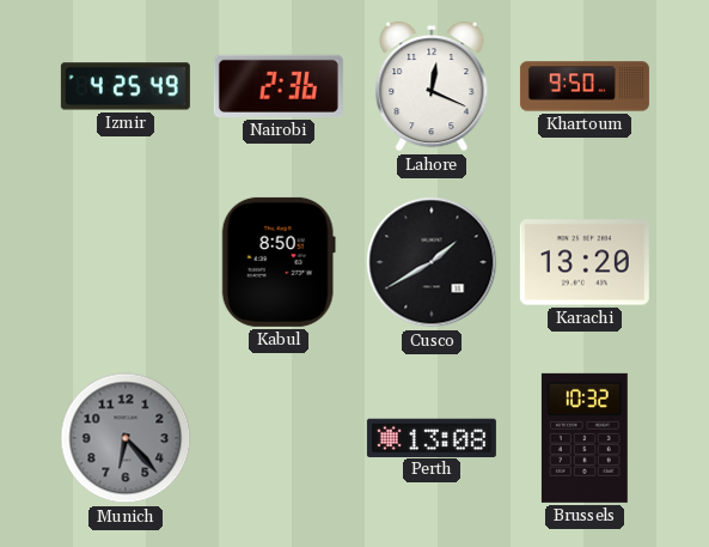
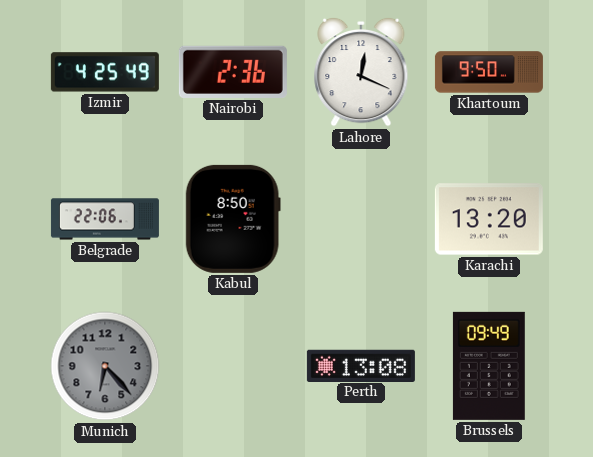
Belgrade: none -> 22:06 (105, 219)
Cusco: 1:40 -> none (432, 262)
Brussels: 10:32 -> 09:49 (489, 366)
